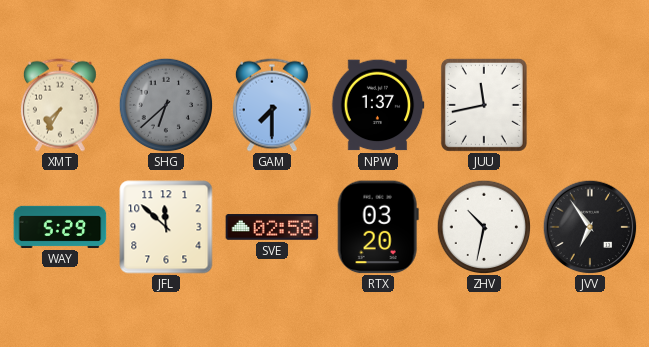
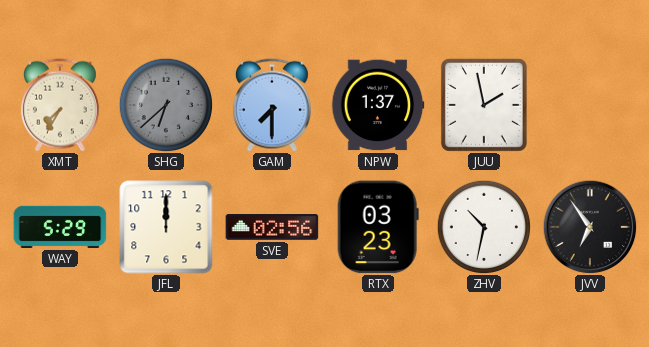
JUU: 11:43 -> 1:58 (484, 105)
JFL: 11:52 -> 12:00 (166, 227)
SVE: 02:58 -> 02:56 (272, 227)
RTX: 03:20 -> 03:23 (378, 227)
